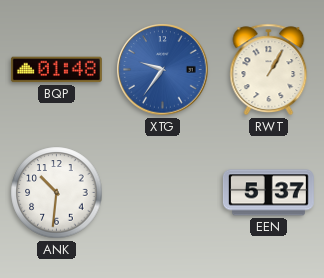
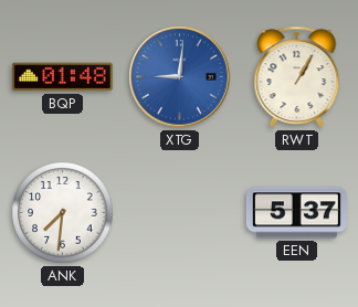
XTG: 9:36 -> 9:01 (180, 77)
ANK: 10:31 -> 7:31 (63, 213)
